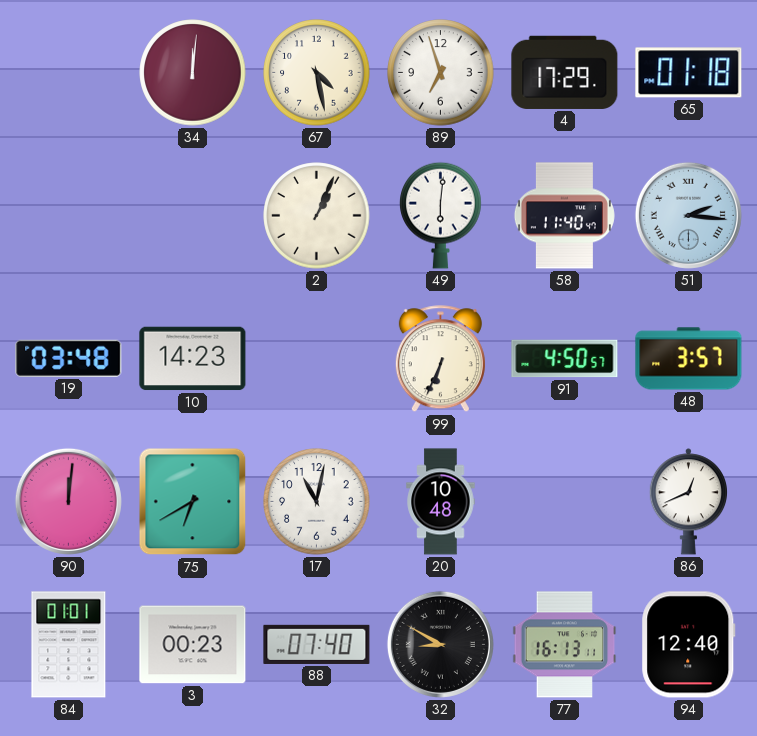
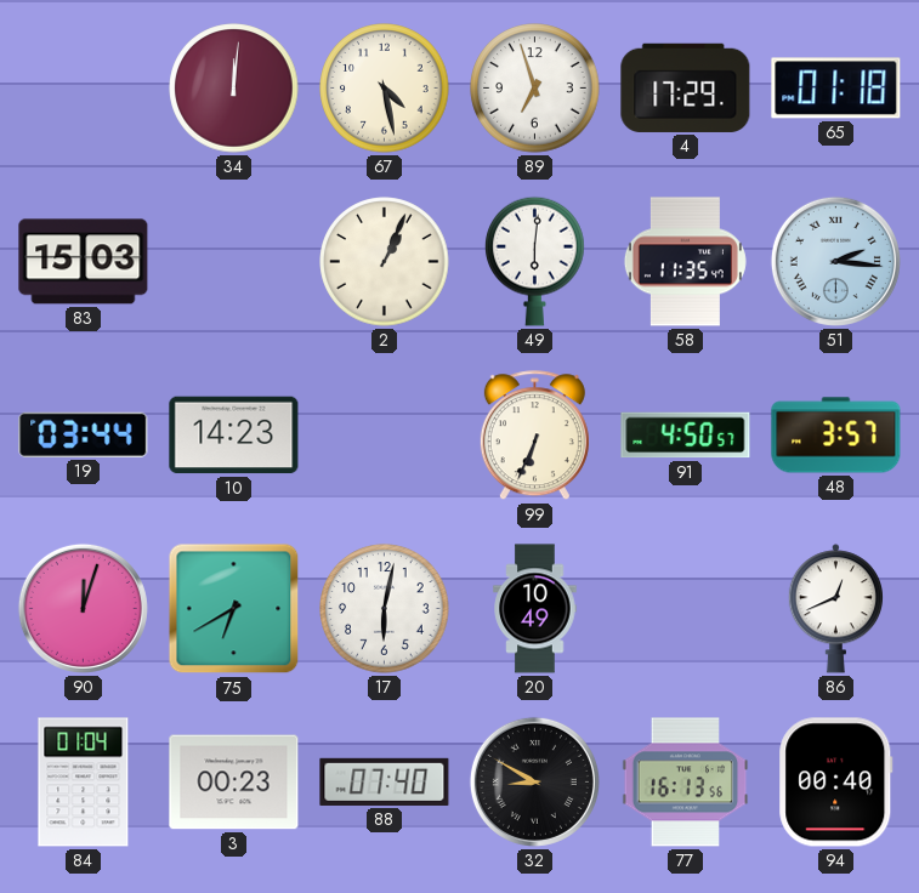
83: none -> 15:03 (84, 262)
58: 11:40 -> 11:35 (685, 262)
19: 03:48 -> 03:44 (84, 434)
90: 12:01 -> 12:03 (83, 608)
17: 11:02 -> 6:02 (385, 609)
20: 10:48 -> 10:49 (535, 609)
84: 01:01 -> 01:04 (84, 783)
77: 16:13:11 -> 16:13:56 (686, 783)
94: 12:40 -> 00:40 (836, 783)
